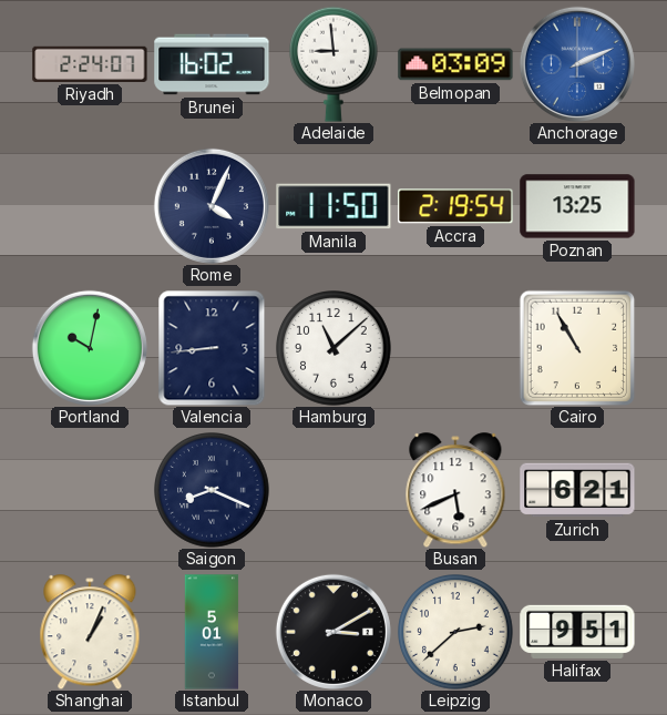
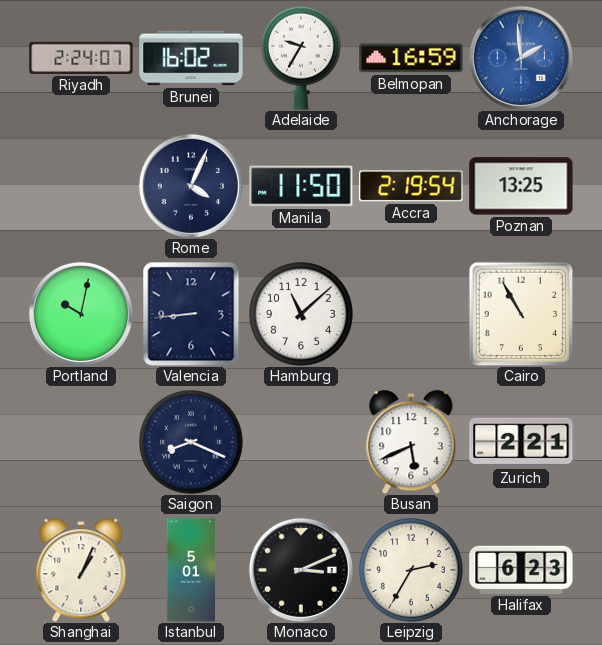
Adelaide: 8:59 -> 9:35 (301, 58)
Belmopan: 03:09 -> 16:59 (411, 58)
Anchorage: 2:11 -> 1:59 (521, 58)
Zurich: 6:21 -> 2:21 (521, 442)
Monaco: 3:10 -> 3:11 (301, 570)
Leipzig: 2:38 -> 2:35 (412, 571)
Halifax: 9:51 -> 6:23 (521, 570)
